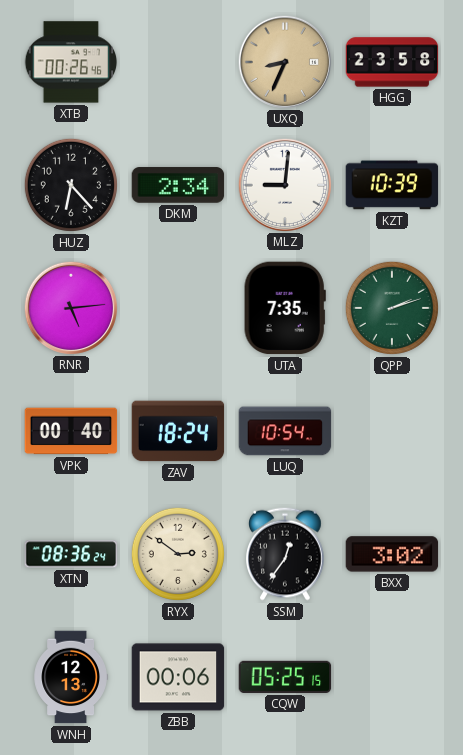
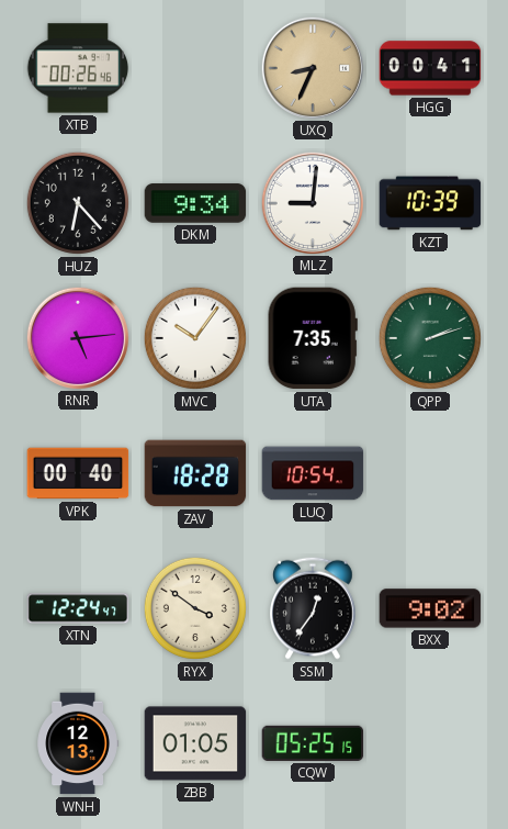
HGG: 23:58 -> 00:41 (430, 68)
DKM: 2:34 -> 9:34 (195, 203)
MVC: none -> 10:06 (195, 338)
ZAV: 18:24 -> 18:28 (195, 473)
XTN: 08:36 -> 12:24 (78, 608)
RYX: 2:51 -> 3:51 (195, 608)
BXX: 3:02 -> 9:02 (430, 608)
ZBB: 00:06 -> 01:05 (195, 743)
